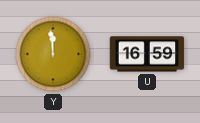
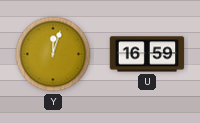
Y: 11:59 -> 12:03 (53, 54)
